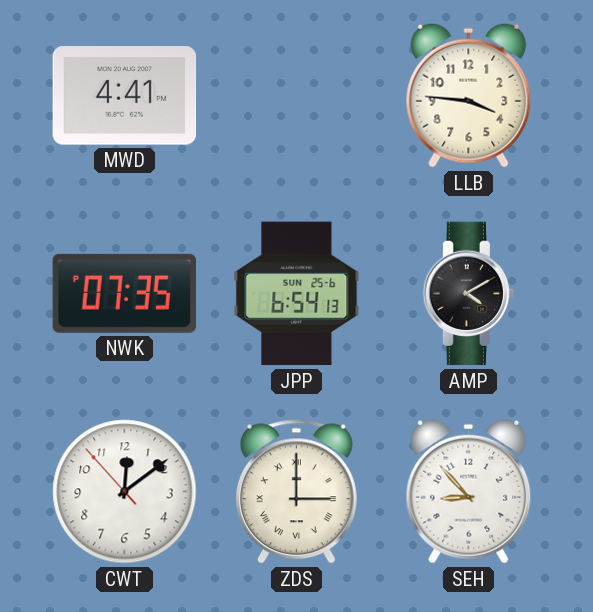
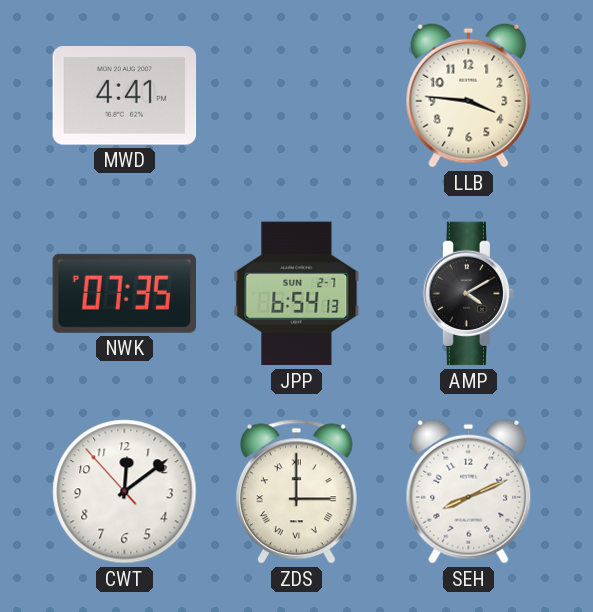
JPP date: SUN 25-6 -> SUN 2-7 (297, 294)
SEH: 8:53 -> 8:11 (469, 491)
